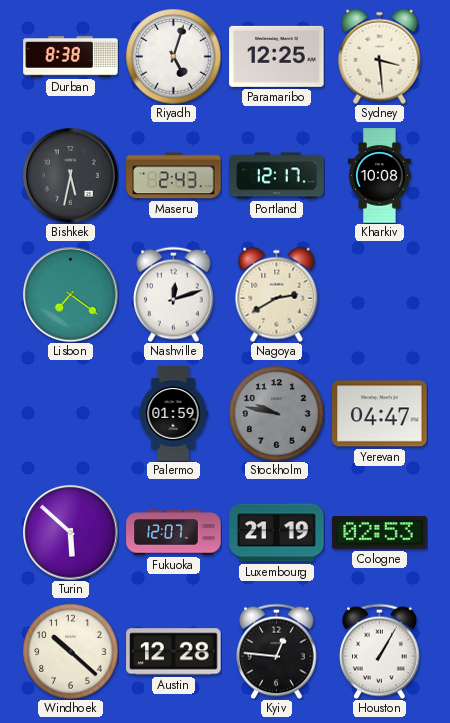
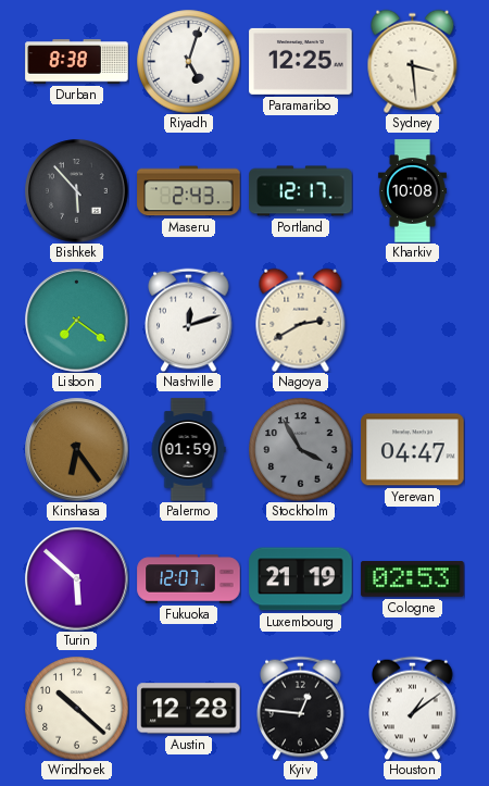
Bishkek: 5:32 -> 5:53 (77, 191)
Kinshasa: none -> 6:24 (77, 450)
Stockholm: 9:47 -> 3:55 (300, 449)
Houston: 1:05 -> 1:09 (413, 708)
